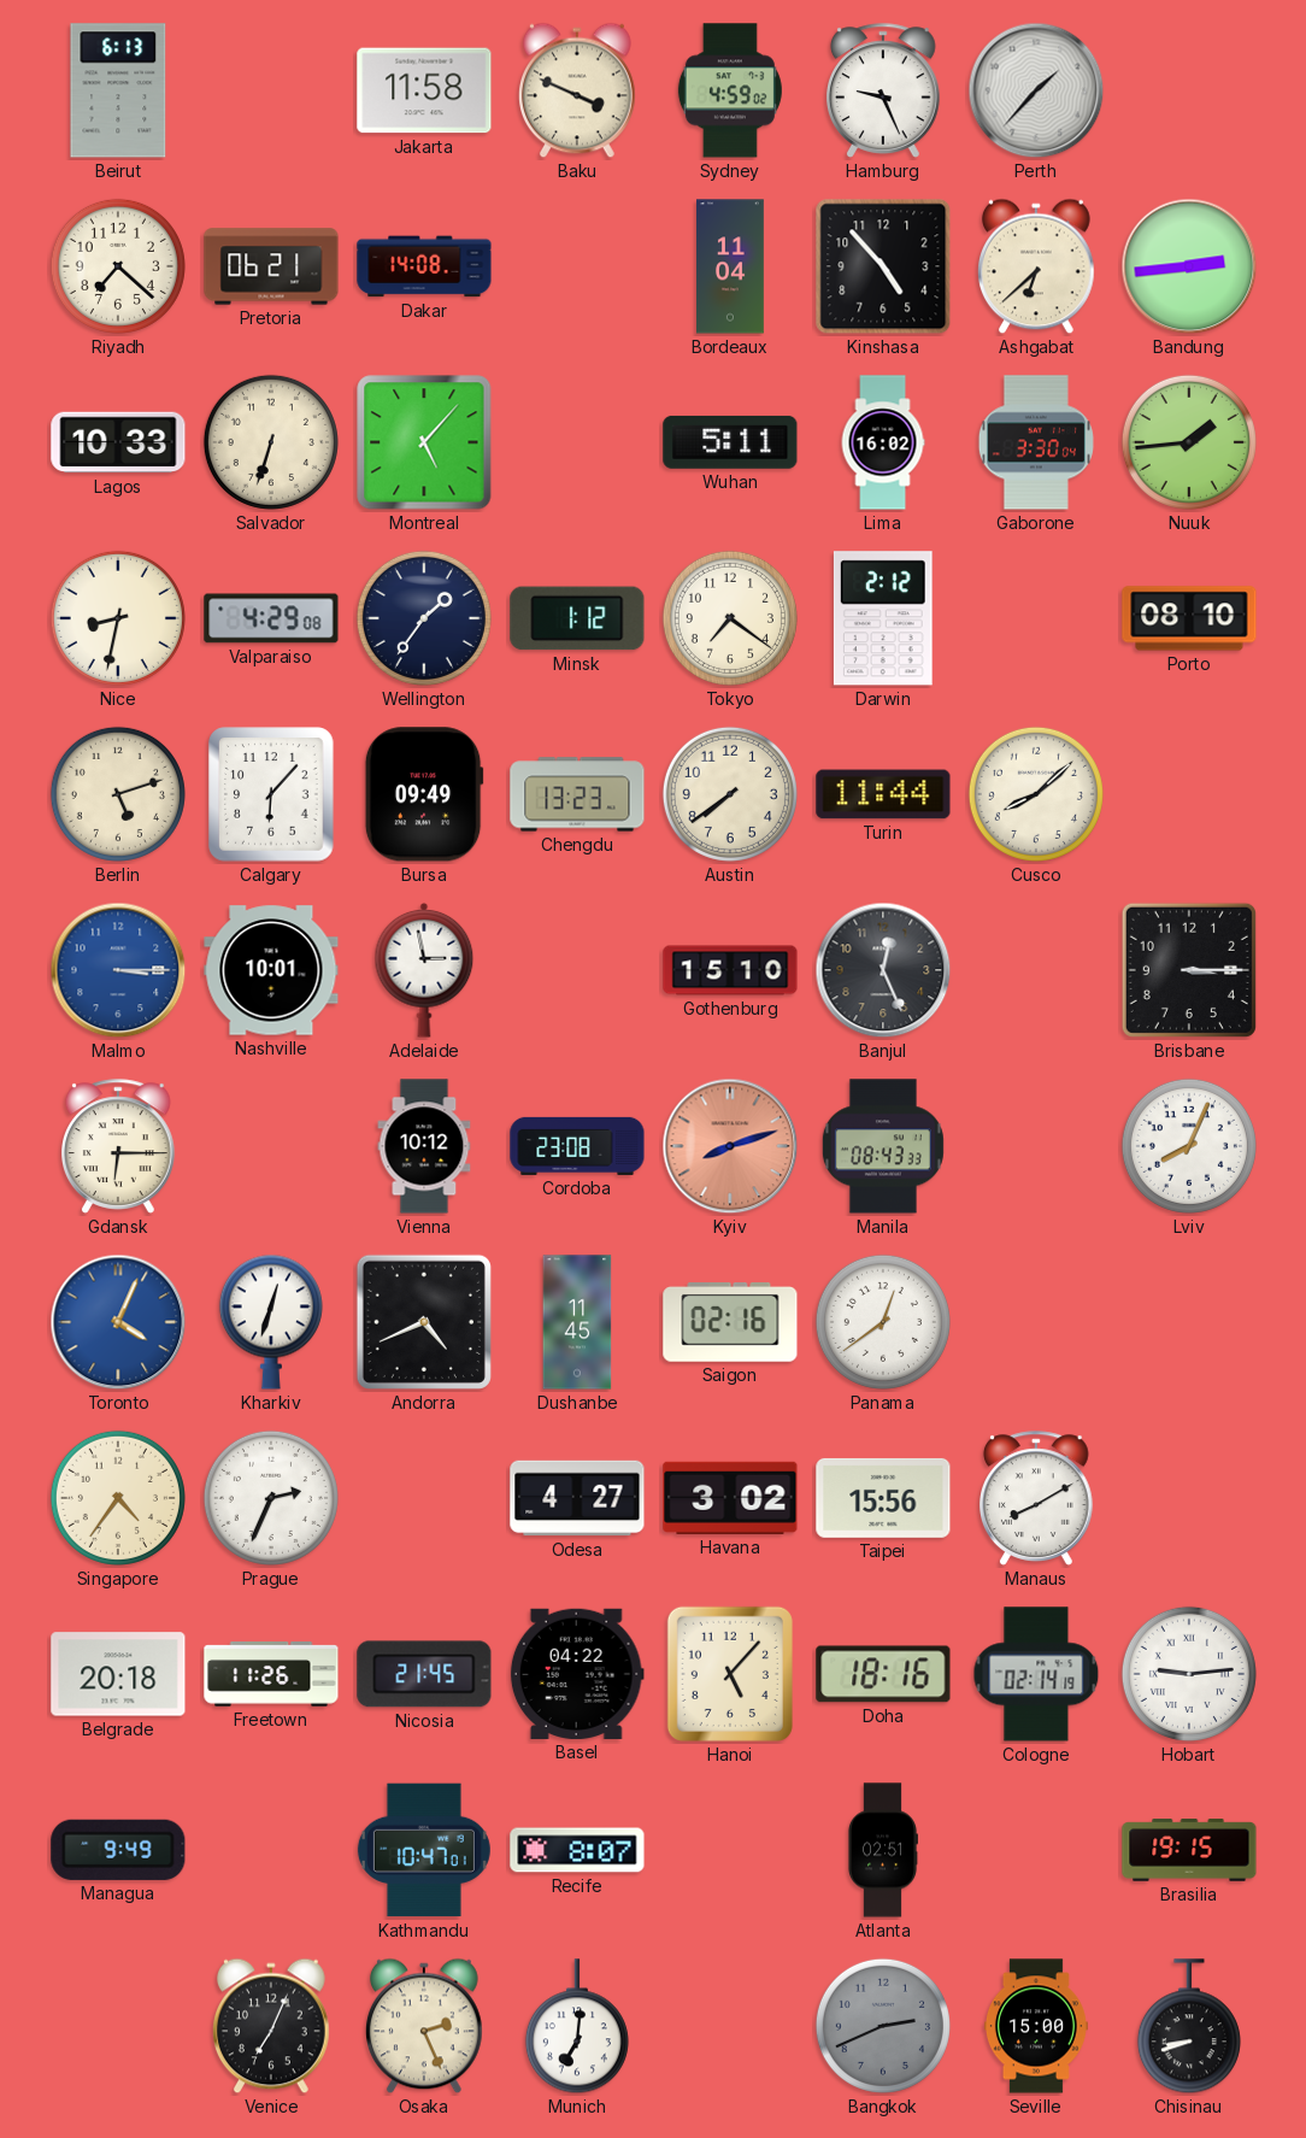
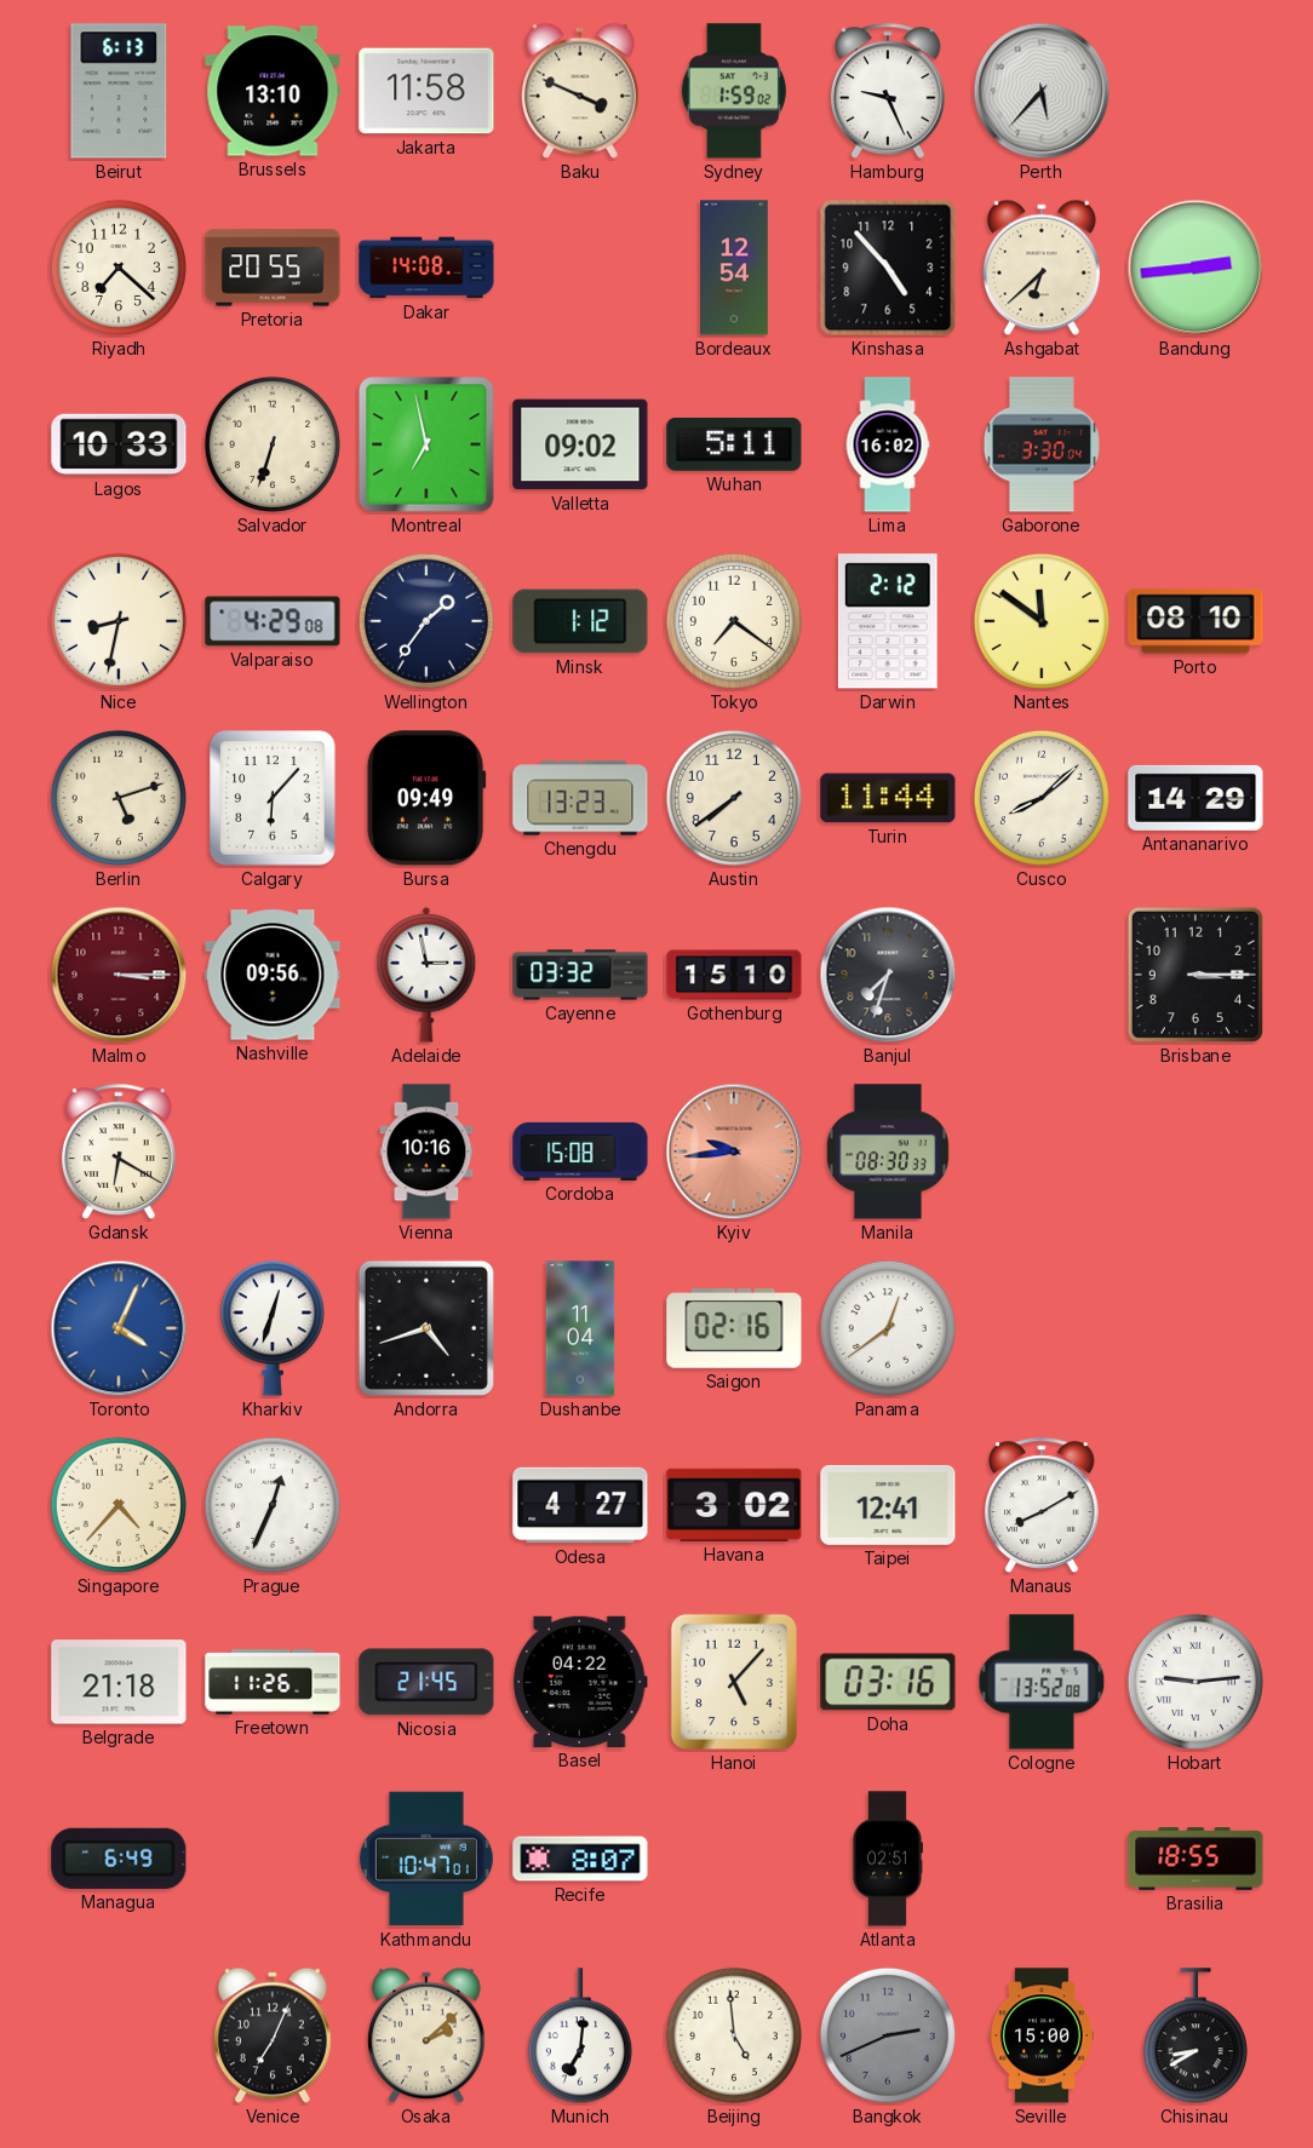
Brussels: none -> 13:10 (273, 91)
Sydney: 4:59 -> 1:59 (734, 91)
Perth: 1:37 -> 5:37 (1042, 91)
Pretoria: 06:21 -> 20:55 (273, 268)
Bordeaux: 11:04 -> 12:54 (734, 268)
Montreal: 5:07 -> 6:58 (426, 444)
Valletta: none -> 09:02 (580, 444)
Nuuk: 1:44 -> none (1189, 442)
Nantes: none -> 11:51 (1042, 621)
Antananarivo: none -> 14:29 (1196, 798)
Malmo dial: blue -> burgundy (119, 975)
Nashville: 10:01 -> 09:56 (273, 975)
Cayenne: none -> 03:32 (580, 975)
Banjul: 12:26 -> 7:33 (888, 975)
Gdansk: 6:15 -> 6:20 (120, 1151)
Vienna: 10:12 -> 10:16 (426, 1151)
Cordoba: 23:08 -> 15:08 (580, 1151)
Kyiv: 8:12 -> 9:44 (734, 1151)
Manila: 08:43 -> 08:30 (888, 1151)
Lviv: 8:04 -> none (1189, 1146)
Andorra: 4:41 -> 4:42 (426, 1328)
Dushanbe: 11:45 -> 11:04 (580, 1328)
Singapore: 4:36 -> 4:37 (119, 1505)
Prague: 2:34 -> 12:34 (273, 1505)
Taipei: 15:56 -> 12:41 (888, 1505)
Belgrade: 20:18 -> 21:18 (119, 1682)
Doha: 18:16 -> 03:16 (888, 1682)
Cologne: 02:14 -> 13:52 (1042, 1682)
Managua: 9:49 -> 6:49 (119, 1859)
Brasilia: 19:15 -> 18:55 (1196, 1859)
Osaka: 2:26 -> 2:08 (428, 2035)
Beijing: none -> 4:59 (734, 2035)
Chisinau: 8:42 -> 8:40 (1196, 2037)
